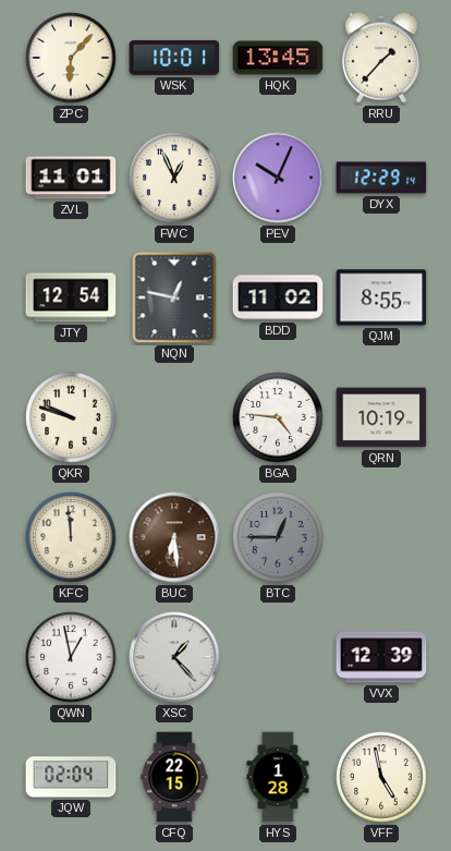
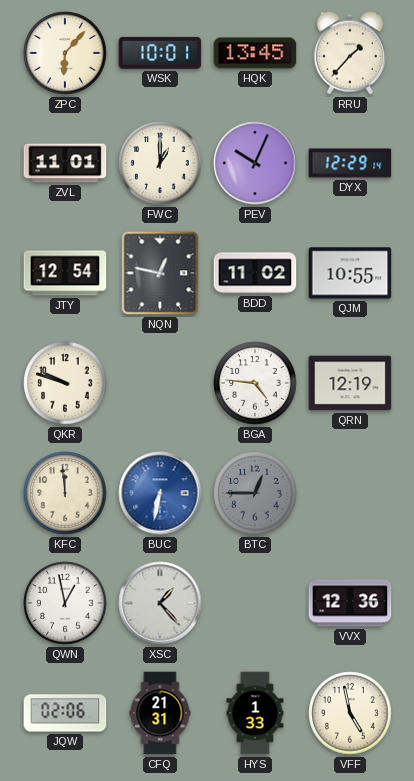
FWC: 12:56 -> 1:00 (160, 163)
QJM: 8:55 -> 10:55 (350, 273)
QRN: 10:19 -> 12:19 (350, 383)
BUC: 6:29 -> 6:32 (160, 493)
BUC dial: brown -> blue (160, 493)
VVX: 12:39 -> 12:36 (350, 603)
JQW: 02:04 -> 02:06 (65, 713)
CFQ: 22:15 -> 21:31 (160, 713)
HYS: 1:28 -> 1:33 (255, 713)
